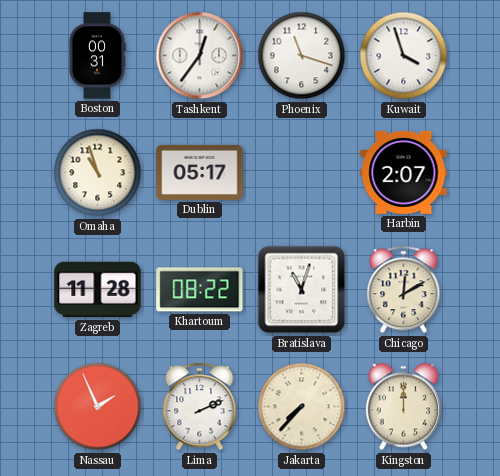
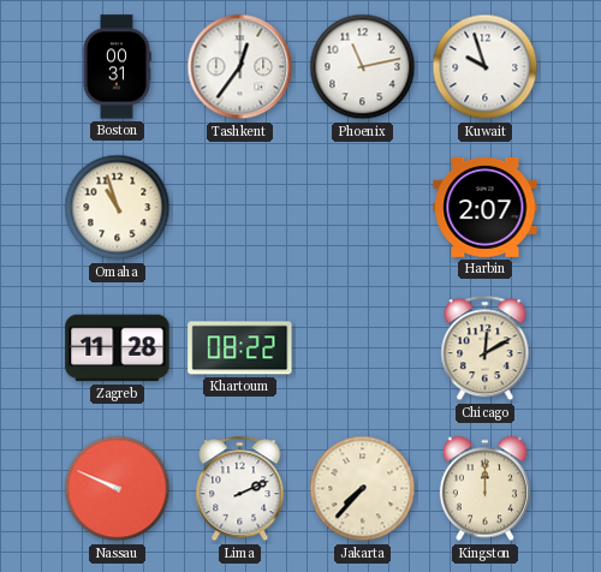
Phoenix: 11:18 -> 11:13 (363, 67)
Kuwait: 3:57 -> 9:57 (486, 67)
Dublin: 05:17 -> none (200, 172)
Bratislava: 11:03 -> none (302, 290)
Nassau: 1:56 -> 9:49 (118, 489)
